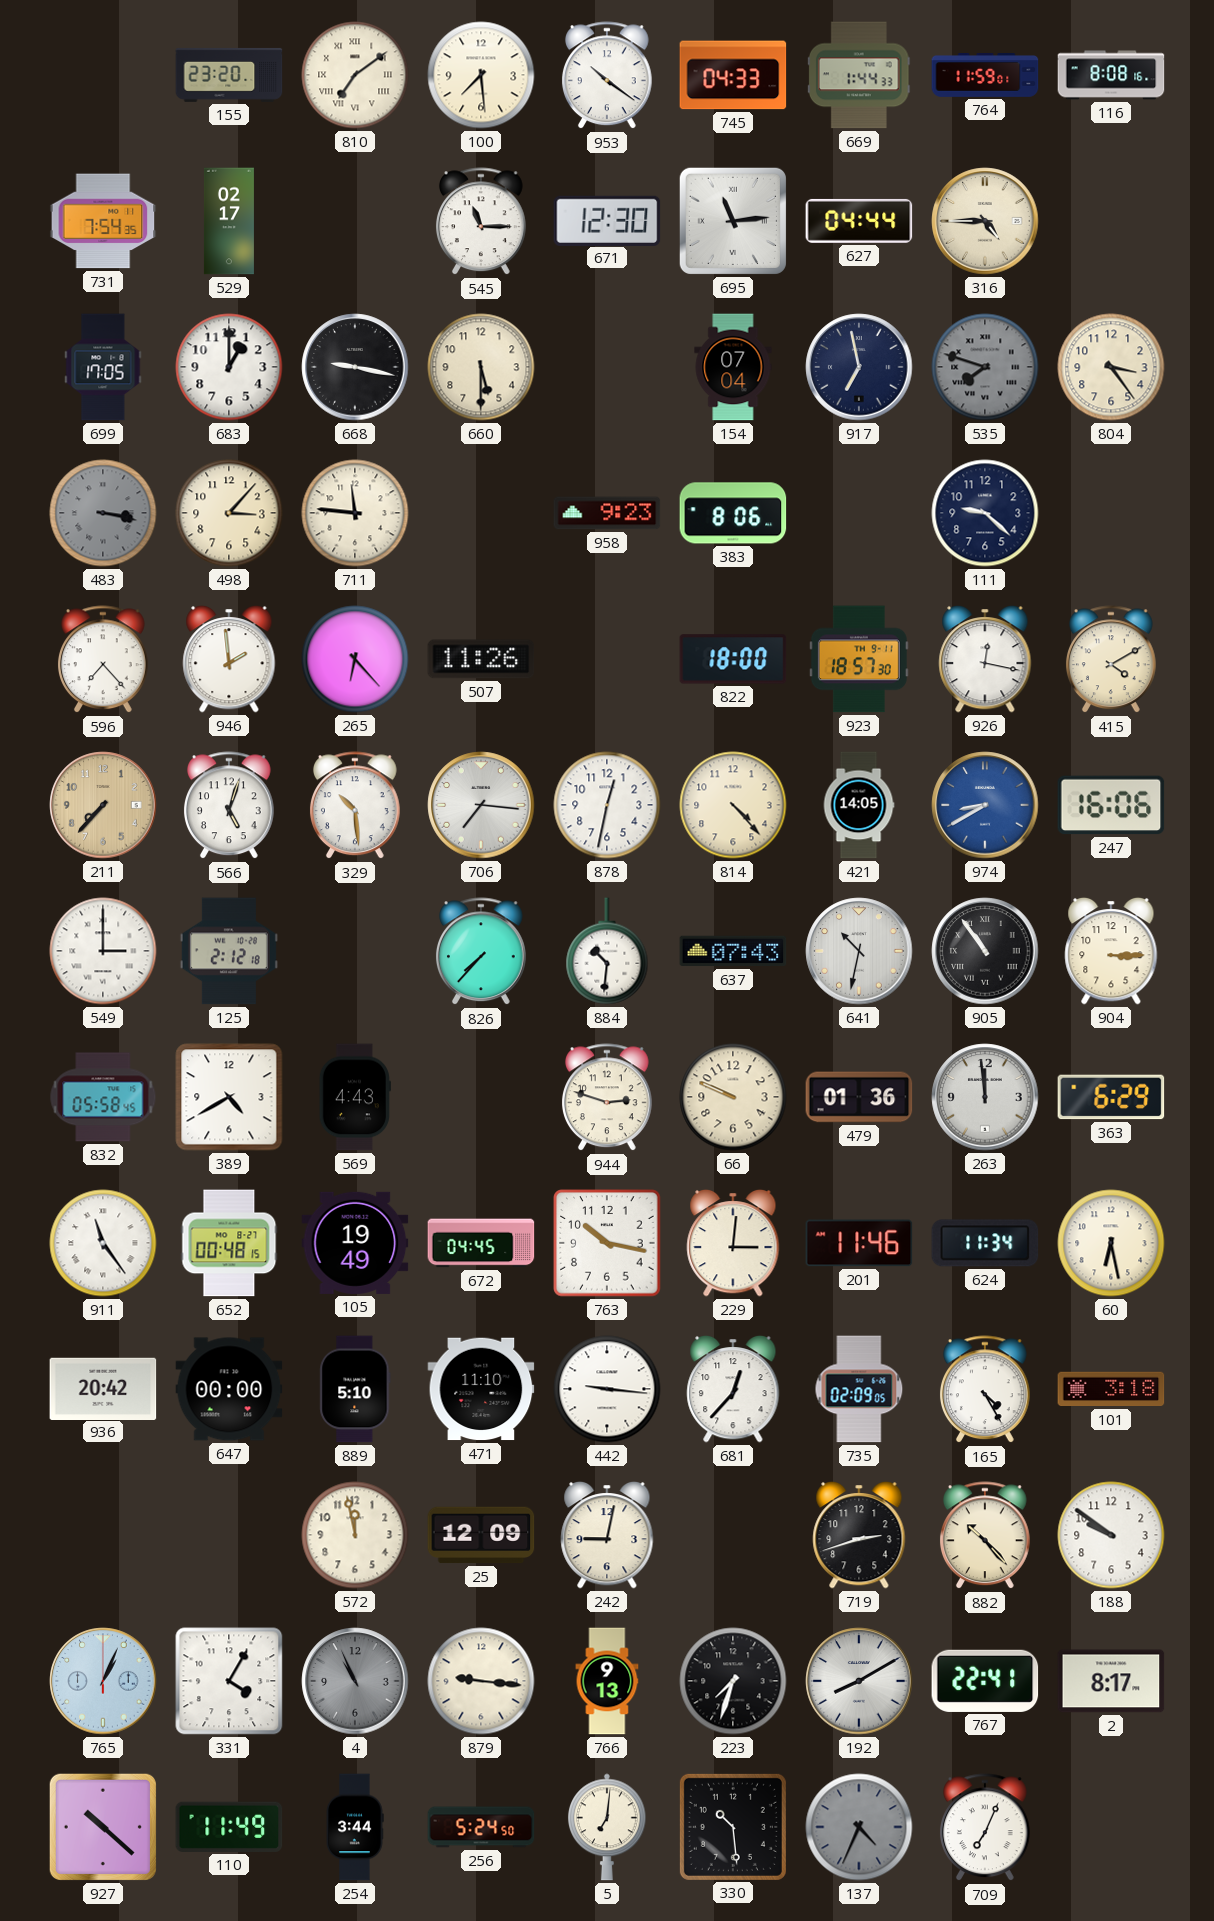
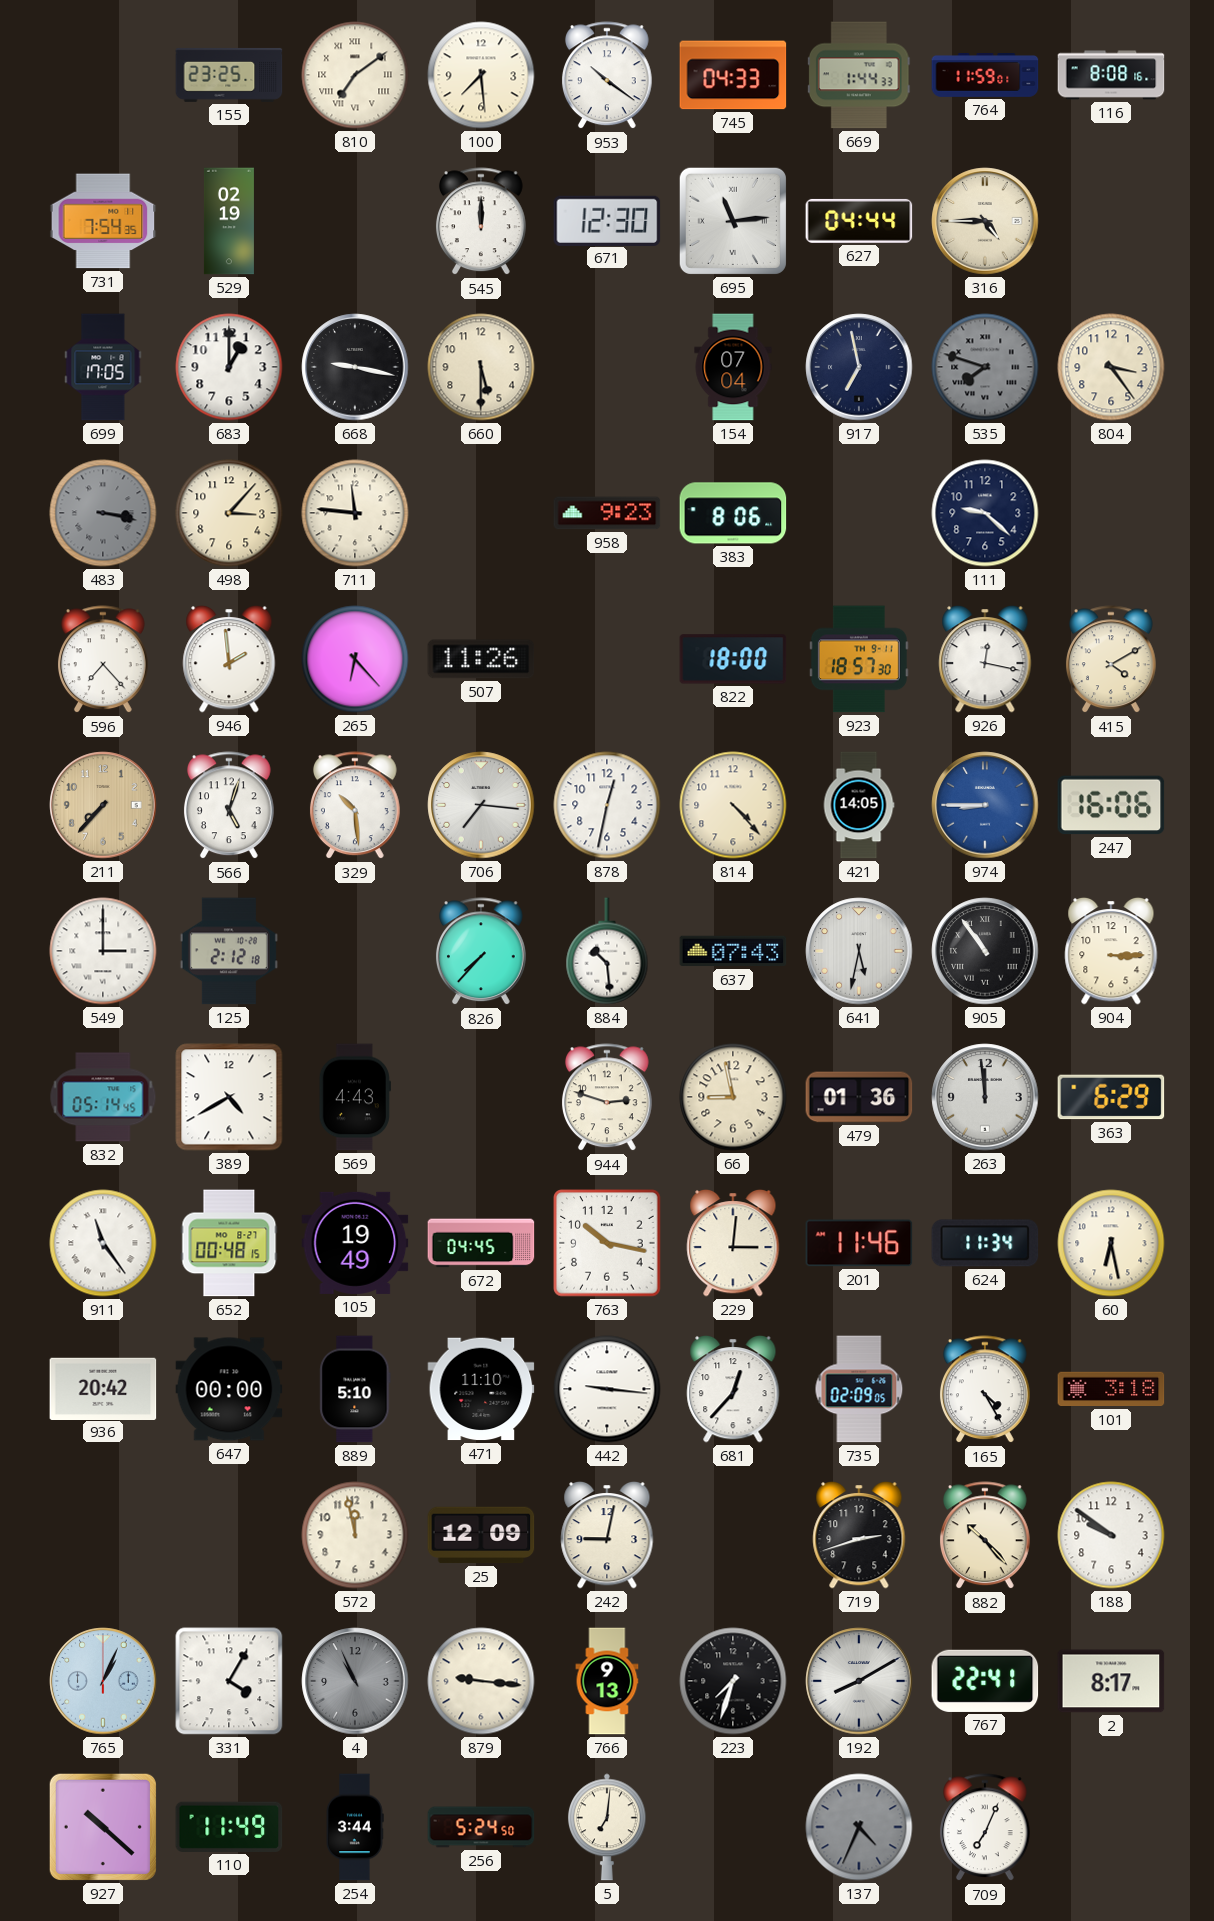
155: 23:20 -> 23:25 (229, 75)
529: 02:17 -> 02:19 (229, 221)
545: 11:15 -> 12:00 (481, 222)
974: 8:40 -> 8:45 (985, 805)
884: 10:31 -> 10:29 (607, 951)
641: 10:32 -> 5:32 (859, 951)
832: 05:58 -> 05:14 (103, 1097)
66: 9:49 -> 8:58 (733, 1097)
330: 10:29 -> none (733, 1827)
